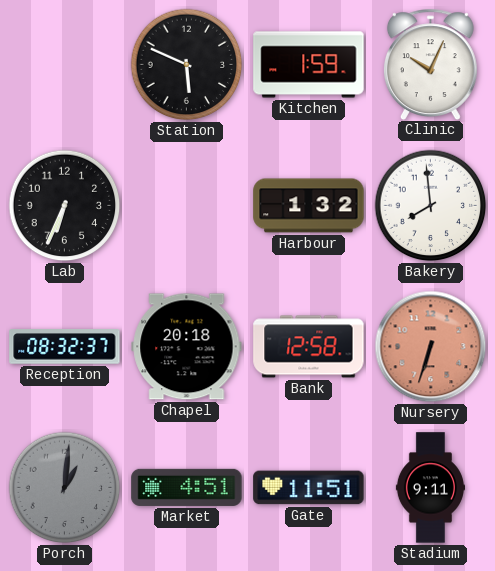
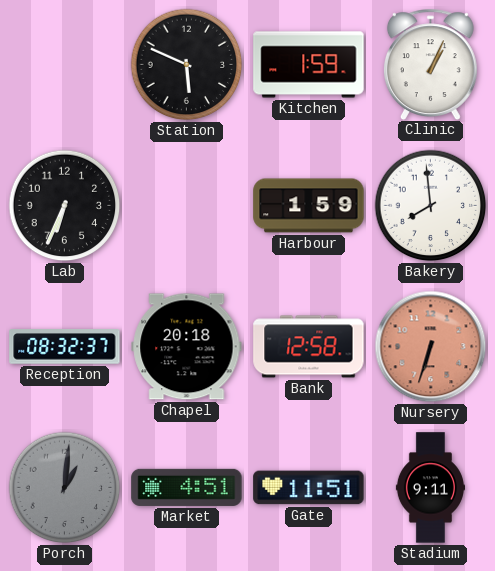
Clinic: 10:04 -> 1:04 (430, 64)
Harbour: 1:32 -> 1:59 (309, 206)
